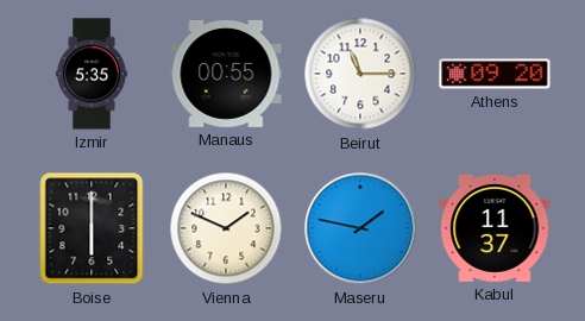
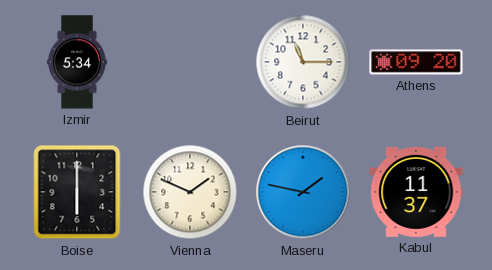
Izmir: 5:35 -> 5:34 (77, 62)
Manaus: 00:55 -> none (226, 74)
